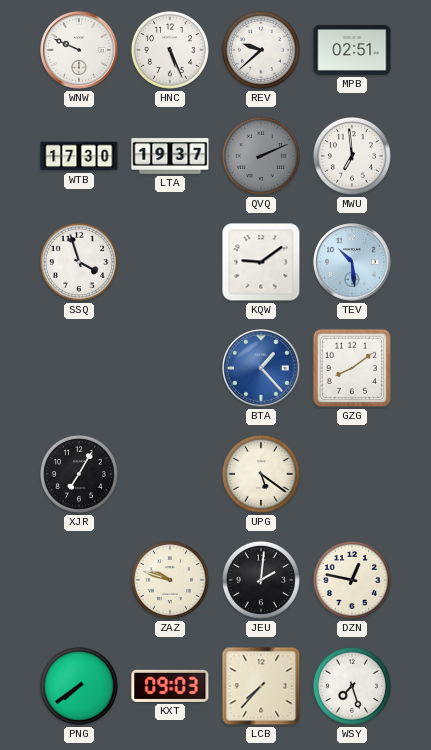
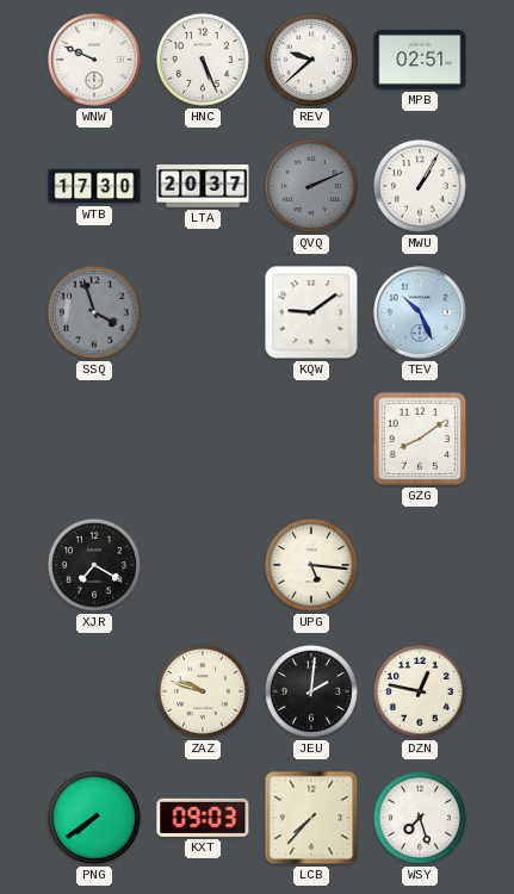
LTA: 19:37 -> 20:37 (203, 187)
MWU: 6:59 -> 1:05 (420, 186)
SSQ dial: white -> grey (94, 312)
TEV: 10:29 -> 10:26 (420, 312)
BTA: 1:23 -> none (261, 368)
XJR: 7:05 -> 7:20 (94, 565)
UPG: 5:21 -> 5:16 (311, 565)
